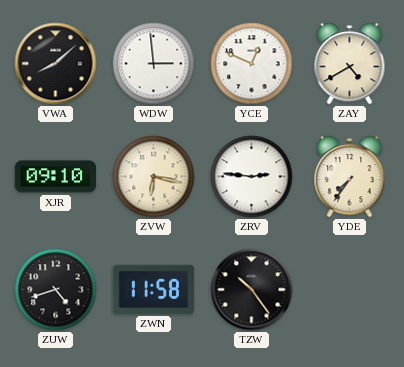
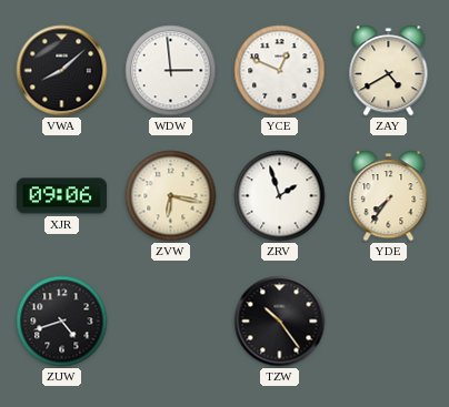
XJR: 09:10 -> 09:06 (61, 196)
ZRV: 2:46 -> 1:57 (280, 196)
ZWN: 11:58 -> none (153, 289)
